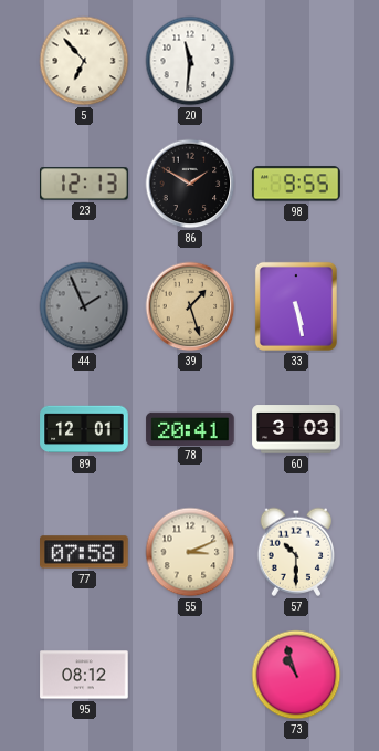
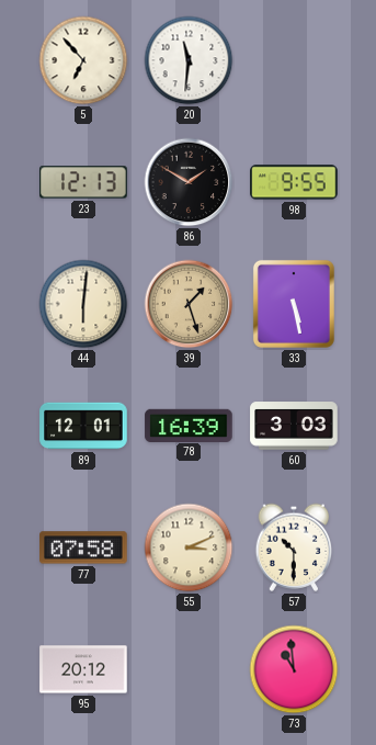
44: 1:56 -> 6:01 (83, 304)
44 dial: grey -> cream (83, 304)
78: 20:41 -> 16:39 (189, 425)
95: 08:12 -> 20:12 (83, 669)
73: 10:57 -> 10:59 (294, 669)
